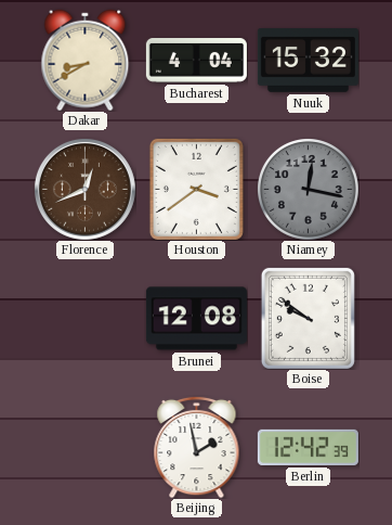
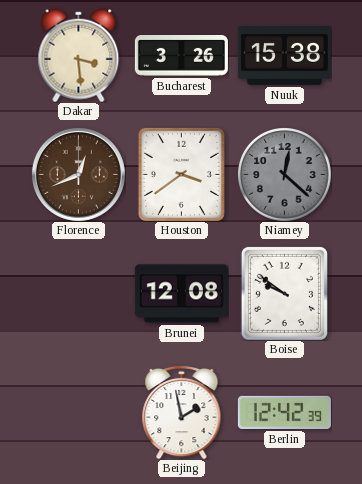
Dakar: 8:40 -> 3:29 (79, 55)
Bucharest: 4:04 -> 3:26 (181, 56)
Nuuk: 15:32 -> 15:38 (284, 56)
Niamey: 12:17 -> 12:22 (285, 175)
